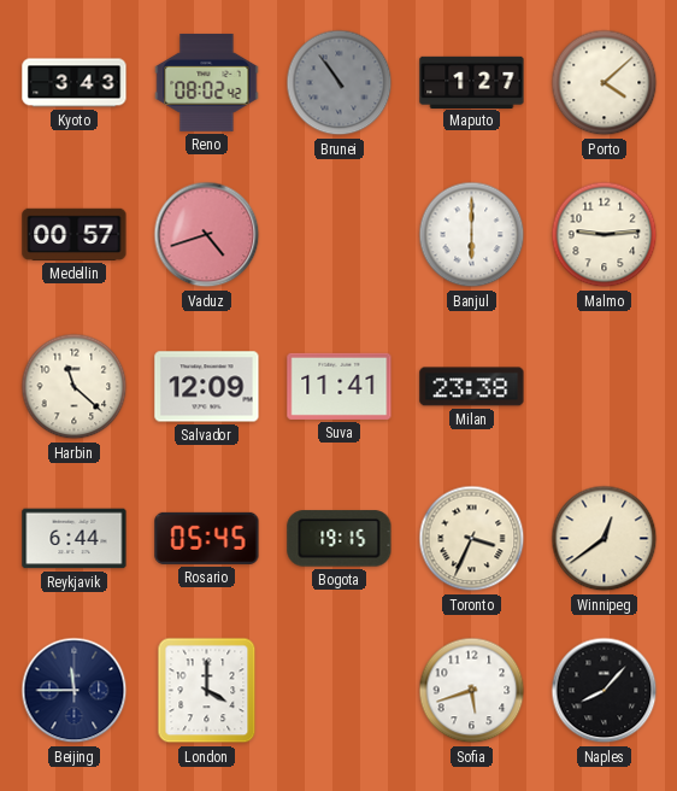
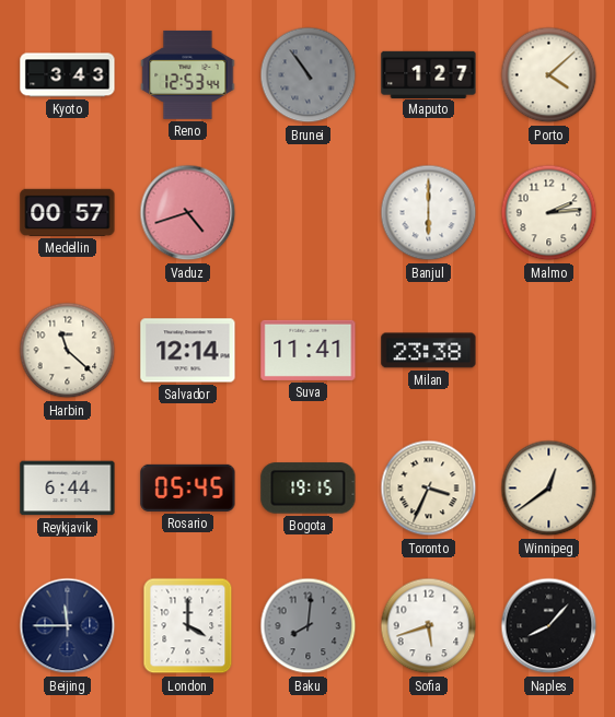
Reno: 08:02 -> 12:53 (188, 74)
Malmo: 9:14 -> 2:14 (549, 213)
Salvador: 12:09 -> 12:14 (188, 351)
Baku: none -> 8:01 (309, 626)
